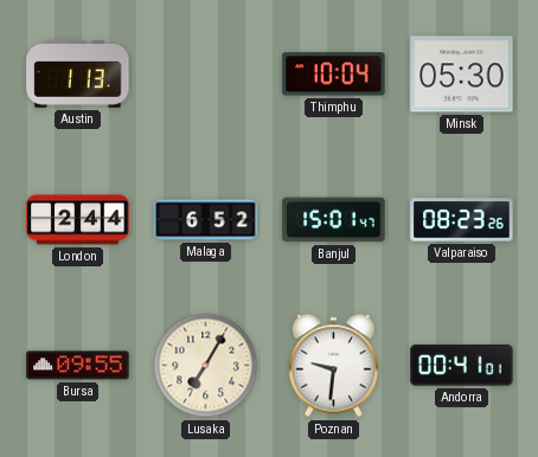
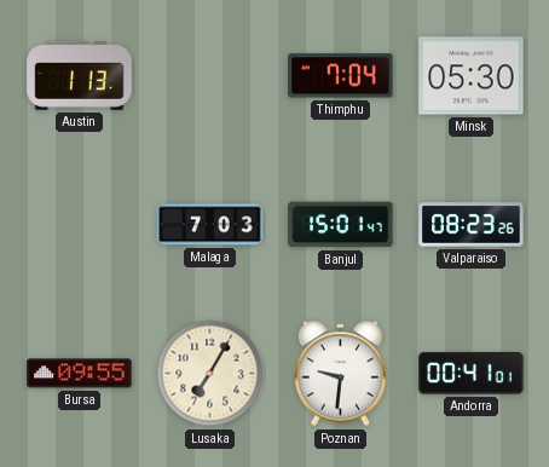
Thimphu: 10:04 -> 7:04 (341, 76)
London: 2:44 -> none (78, 220)
Malaga: 6:52 -> 7:03 (210, 225)
